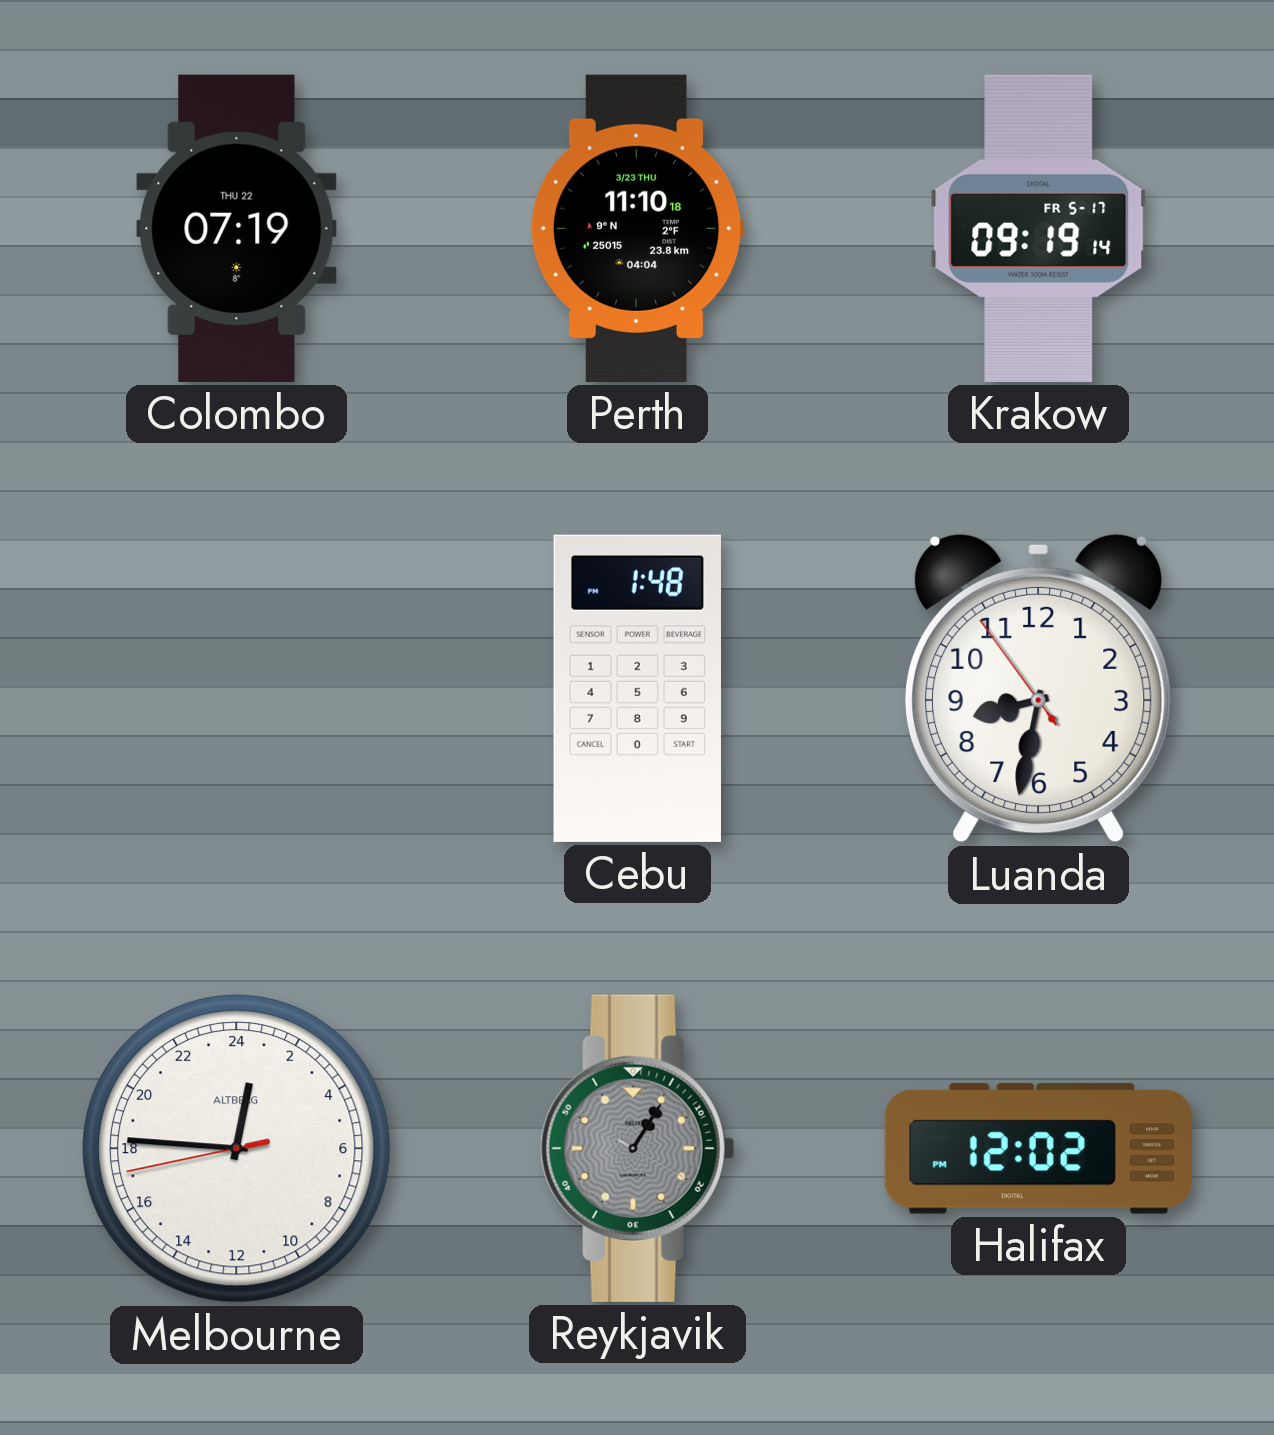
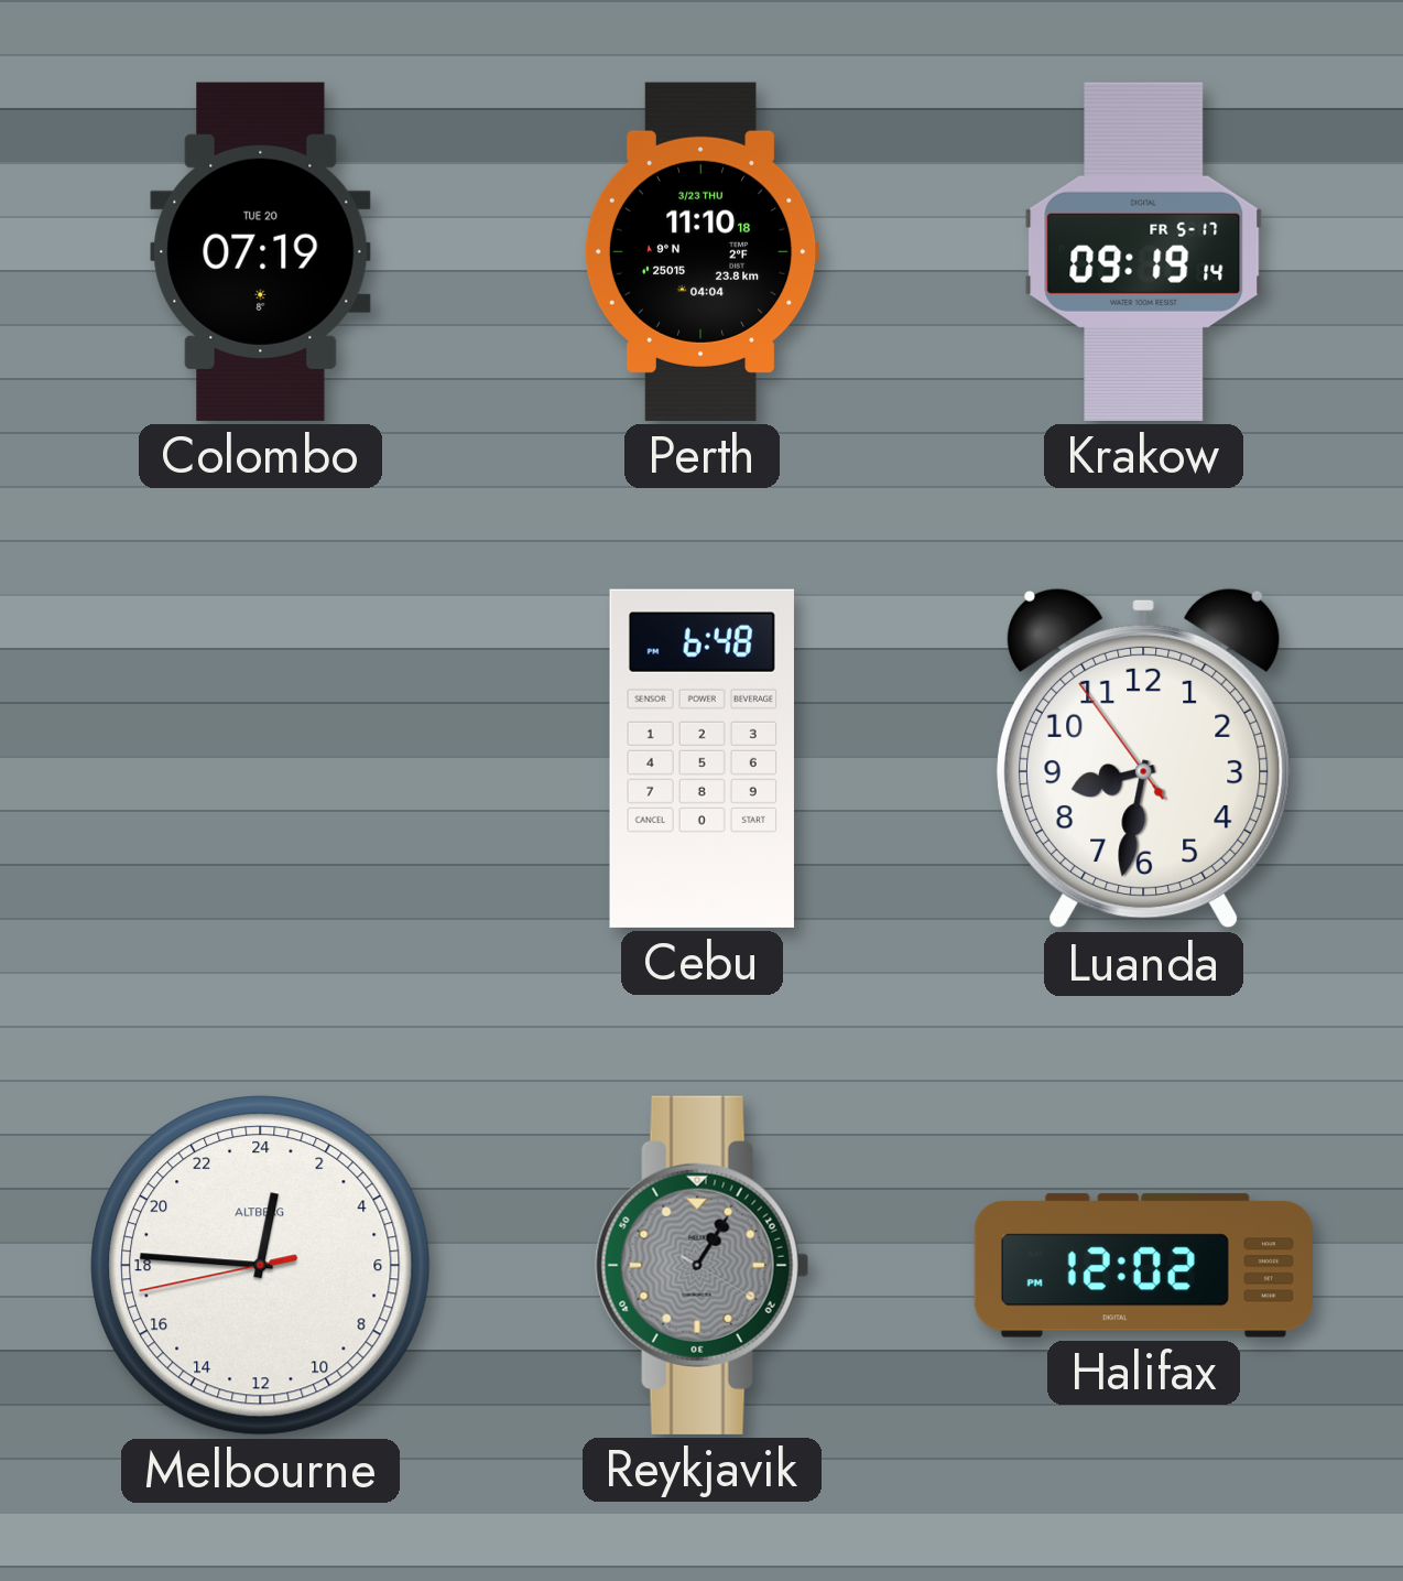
Colombo date: THU 22 -> TUE 20 (261, 251)
Cebu: 1:48 -> 6:48 (701, 758)
